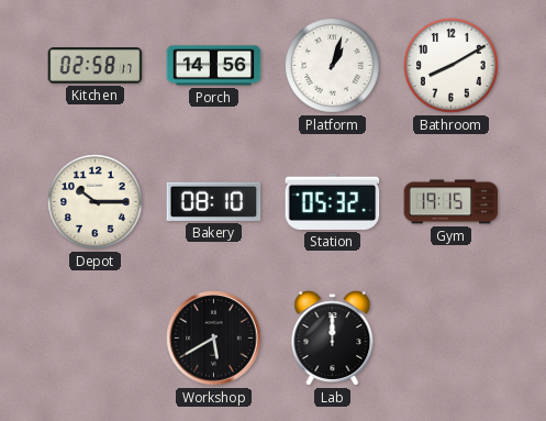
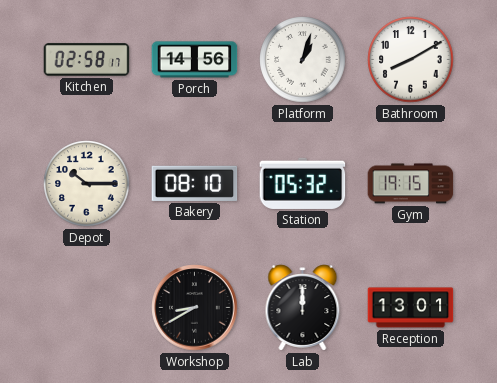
Workshop: 5:40 -> 8:40 (195, 308)
Reception: none -> 13:01 (411, 308)
